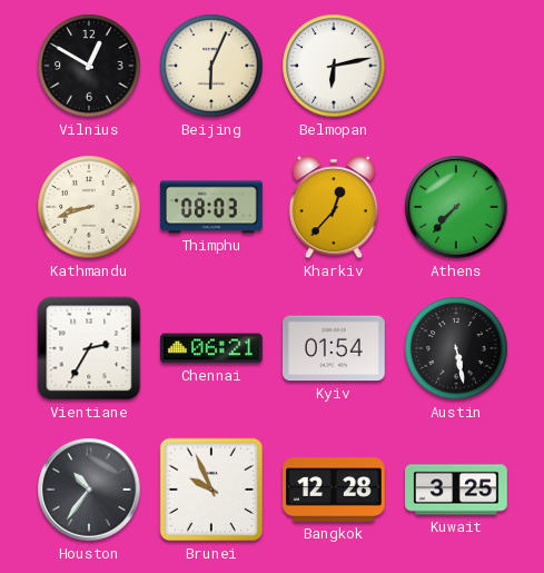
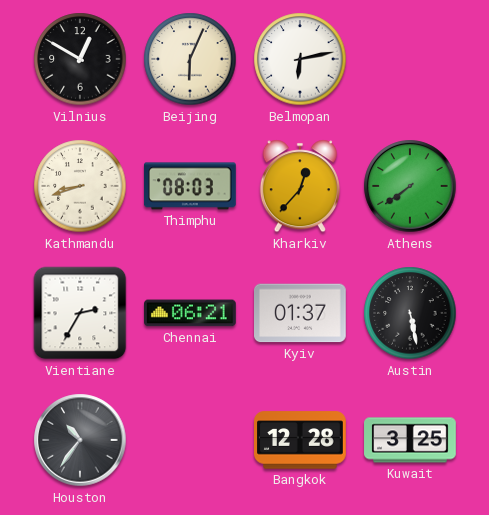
Athens: 7:37 -> 7:39 (410, 186)
Kyiv: 01:54 -> 01:37 (301, 313)
Brunei: 9:56 -> none (211, 490)
